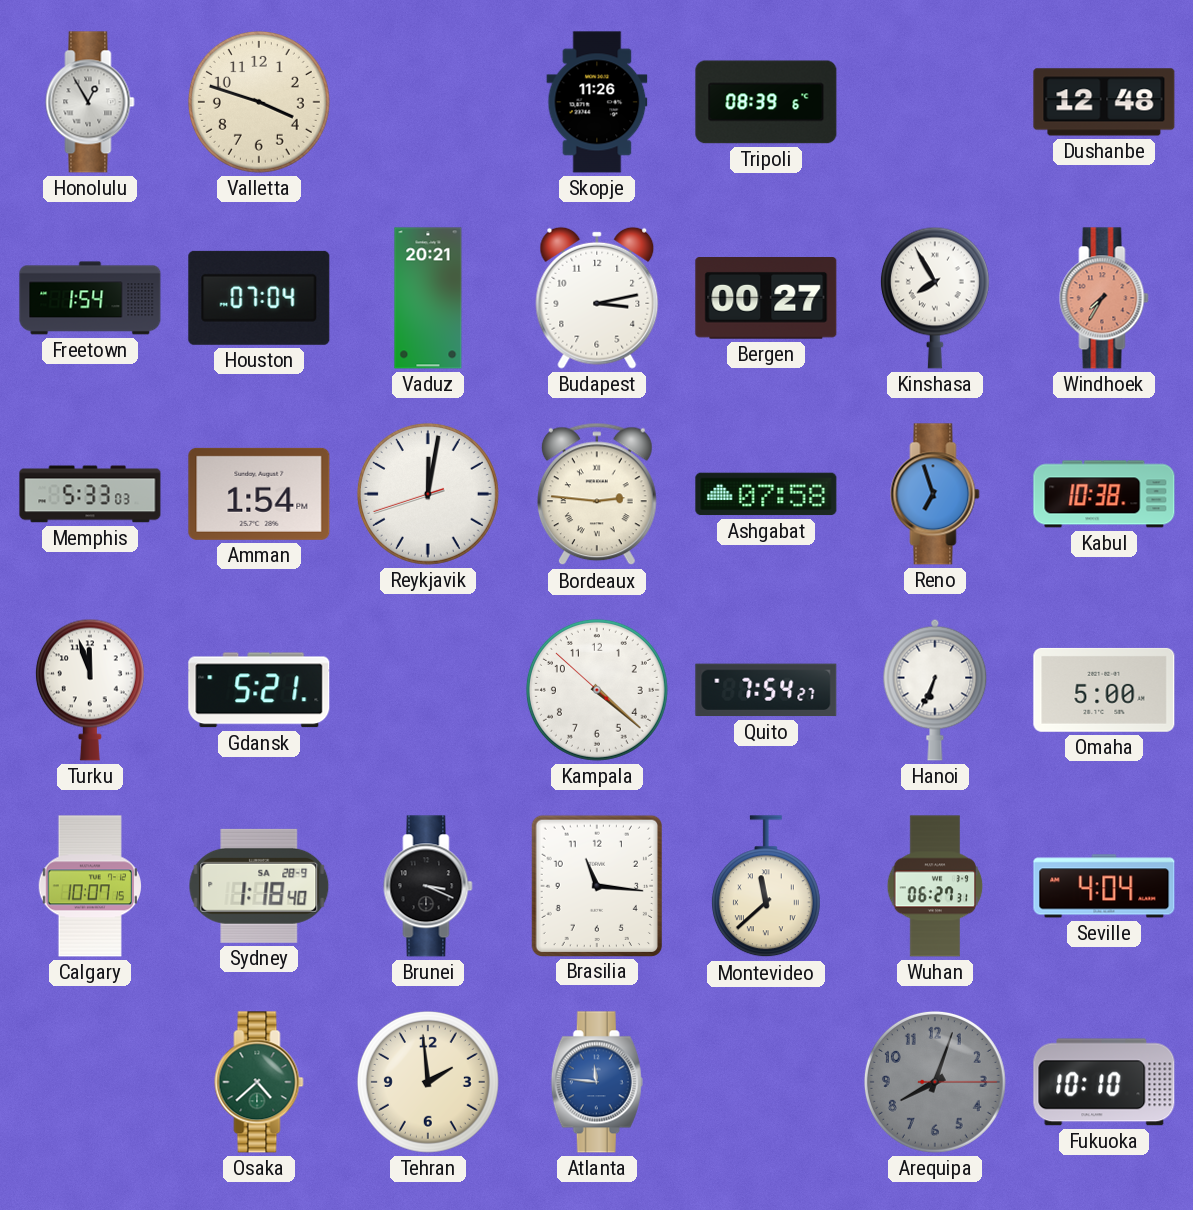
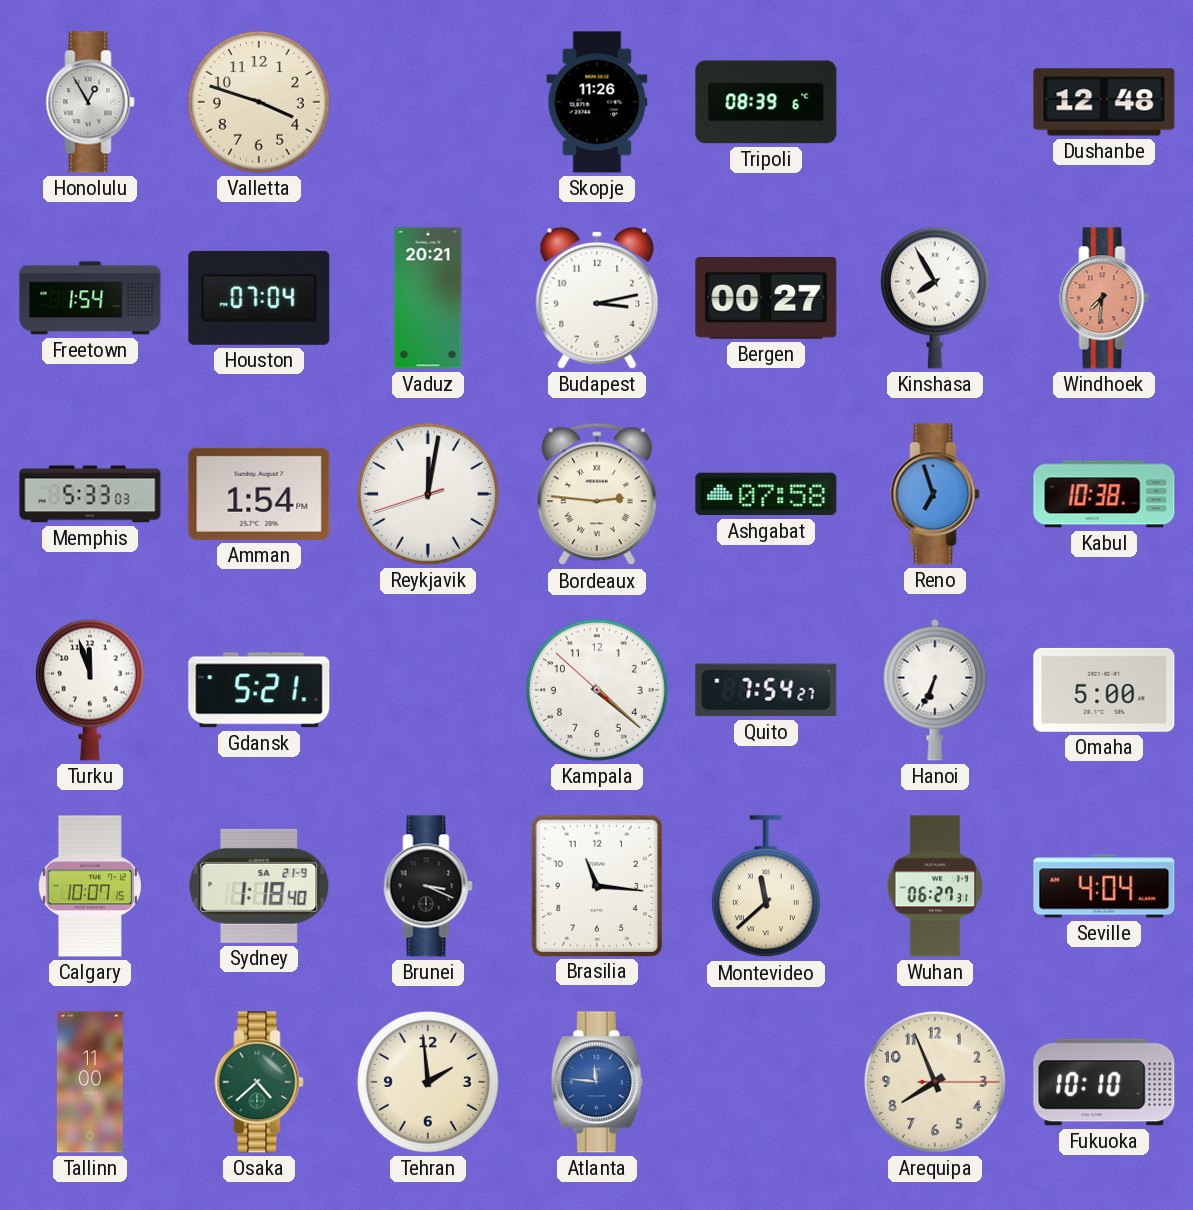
Windhoek: 7:35 -> 7:31 (1104, 298)
Sydney date: SA 28-9 -> SA 21-9 (259, 886)
Tallinn: none -> 11:00 (90, 1082)
Arequipa: 8:03 -> 7:56 (935, 1082)
Arequipa dial: grey -> cream (935, 1082)
